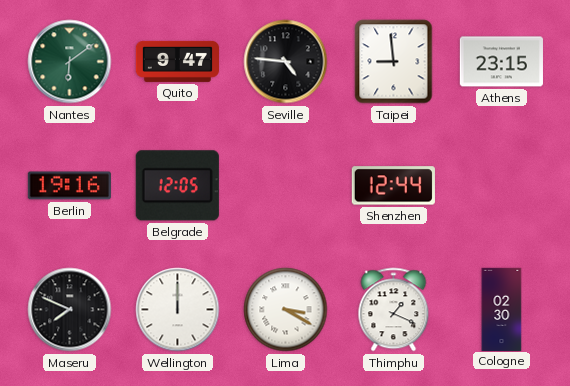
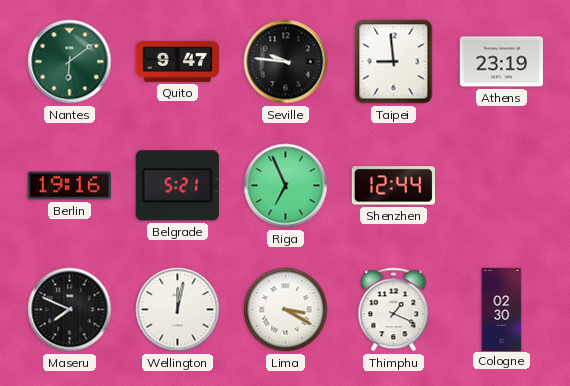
Seville: 4:46 -> 9:46 (286, 62)
Athens: 23:15 -> 23:19 (501, 62)
Belgrade: 12:05 -> 5:21 (177, 186)
Riga: none -> 6:56 (286, 186)
Wellington: 12:00 -> 12:02 (178, 310)
